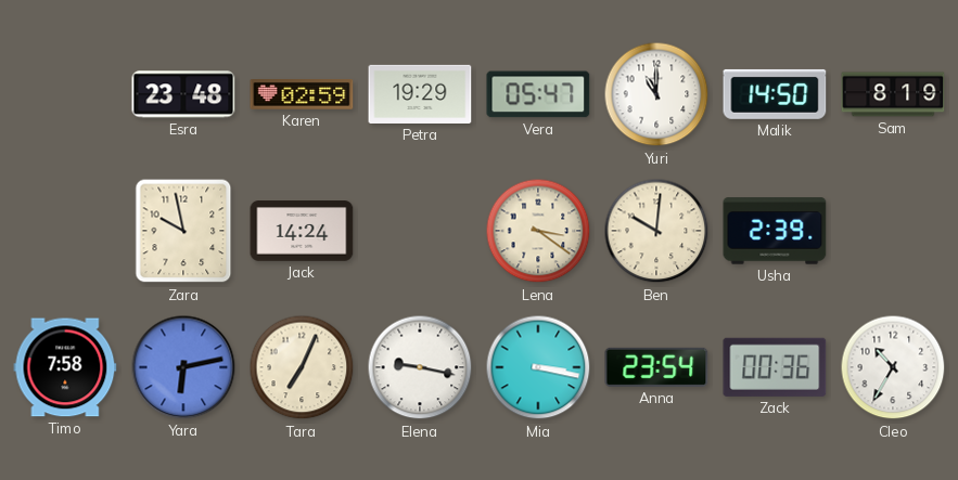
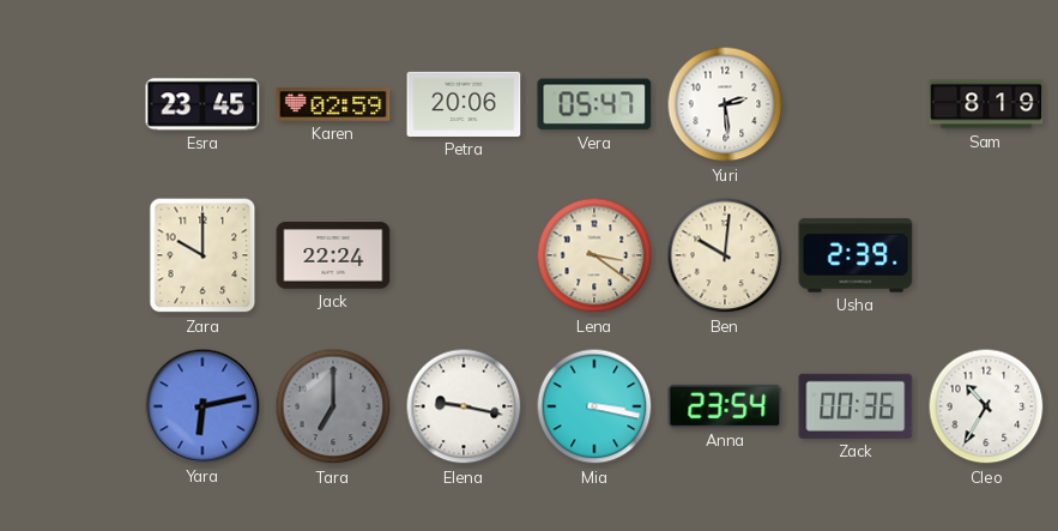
Esra: 23:48 -> 23:45 (202, 104)
Petra: 19:29 -> 20:06 (464, 104)
Yuri: 11:00 -> 2:29 (725, 104)
Malik: 14:50 -> none (775, 94)
Zara: 9:58 -> 10:00 (202, 255)
Jack: 14:24 -> 22:24 (333, 255)
Timo: 7:58 -> none (65, 367)
Tara: 7:04 -> 7:00 (333, 406)
Tara dial: cream -> grey (333, 406)
